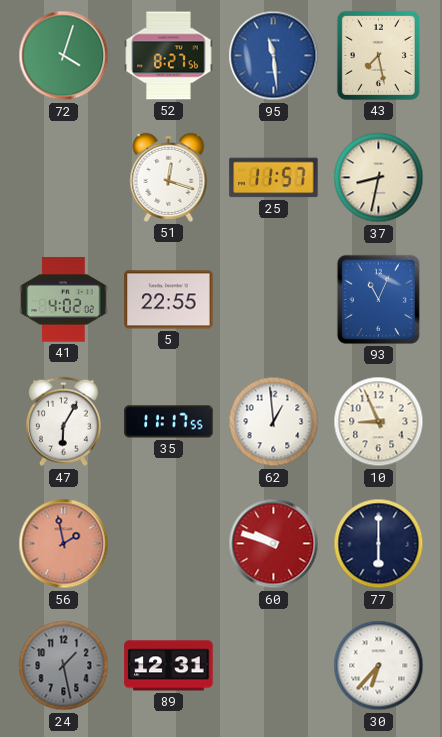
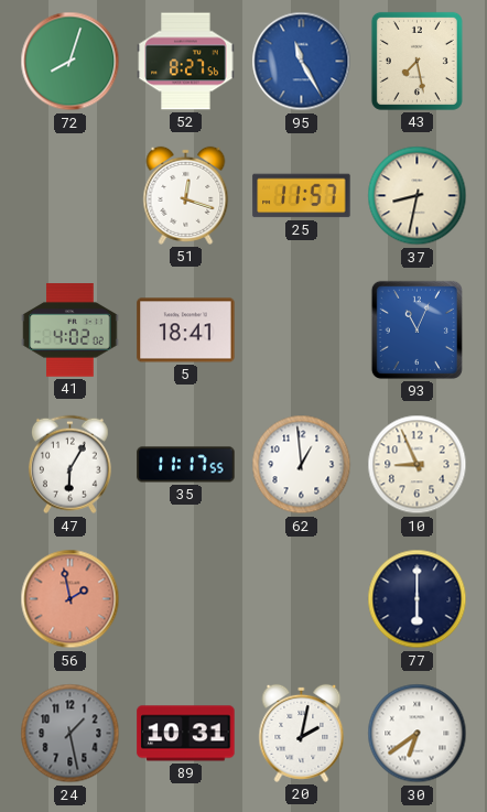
72: 4:03 -> 8:03 (71, 62)
95: 11:29 -> 11:25 (302, 62)
5: 22:55 -> 18:41 (186, 331)
60: 9:48 -> none (274, 544)
89: 12:31 -> 10:31 (186, 734)
20: none -> 2:02 (302, 733)
30: 6:37 -> 6:39 (418, 734)
